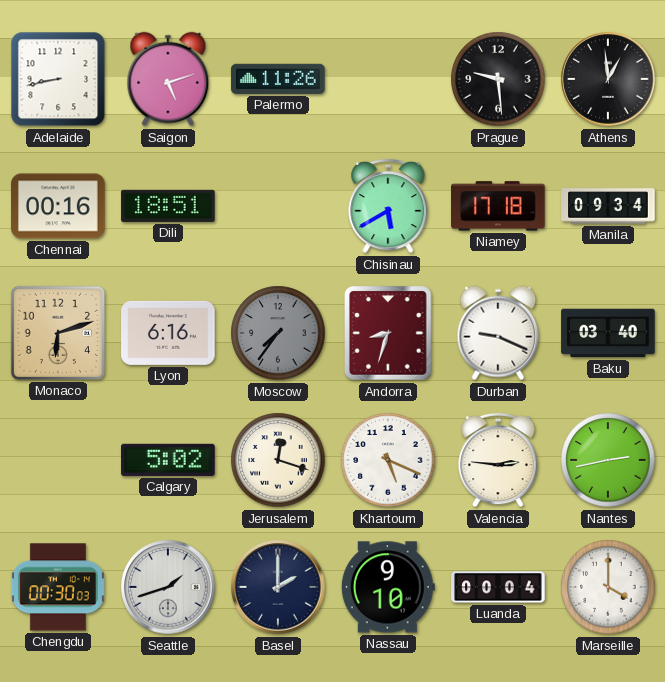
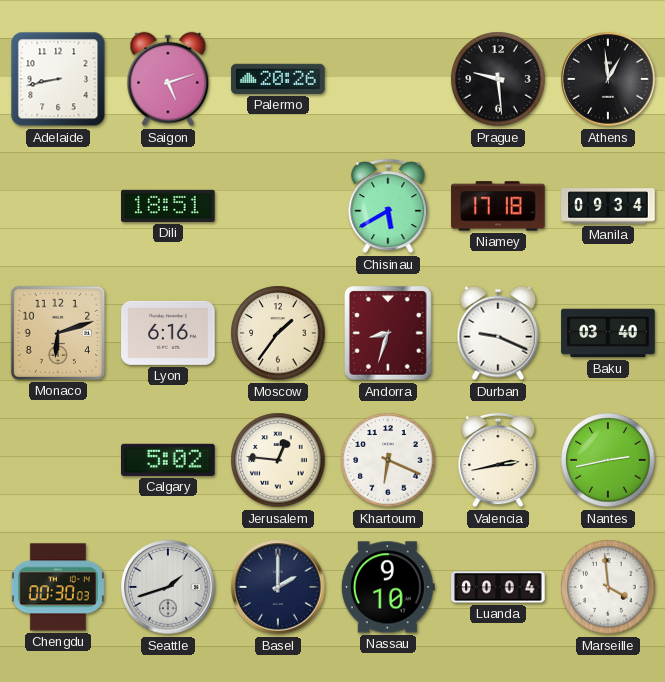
Palermo: 11:26 -> 20:26 (278, 79)
Chennai: 00:16 -> none (58, 206)
Moscow: 7:36 -> 1:36 (278, 333)
Moscow dial: grey -> cream (278, 333)
Jerusalem: 12:18 -> 12:46 (278, 460)
Khartoum: 5:19 -> 6:19 (388, 460)
Valencia: 2:46 -> 2:43 (498, 460)
Marseille: 4:00 -> 3:59 (608, 587)
